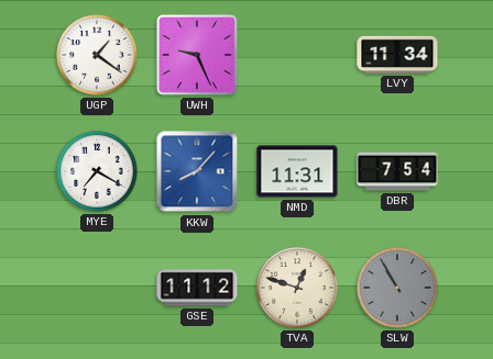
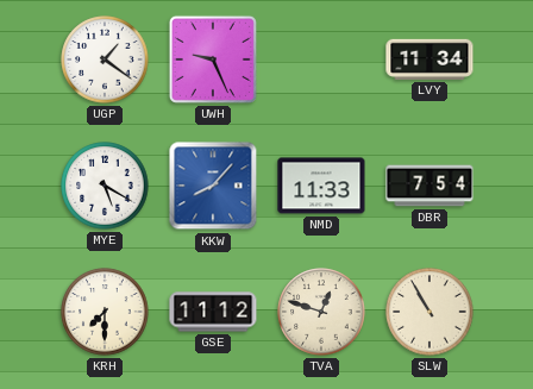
MYE: 7:20 -> 5:20 (105, 186)
NMD: 11:31 -> 11:33 (321, 186)
KRH: none -> 7:30 (105, 312)
SLW dial: grey -> cream (429, 312)
